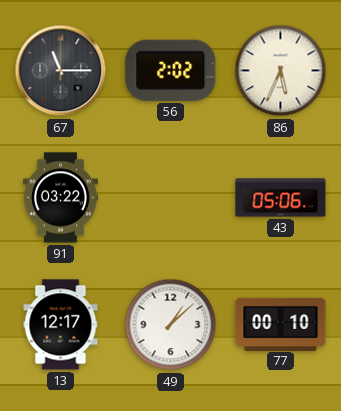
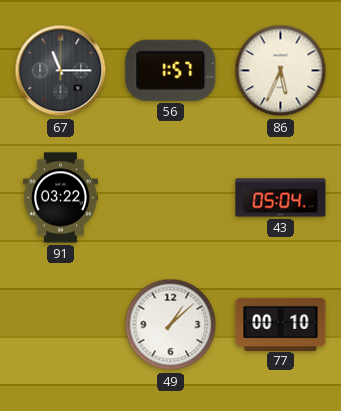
56: 2:02 -> 1:57 (171, 70)
43: 05:06 -> 05:04 (281, 198)
13: 12:17 -> none (61, 325)
